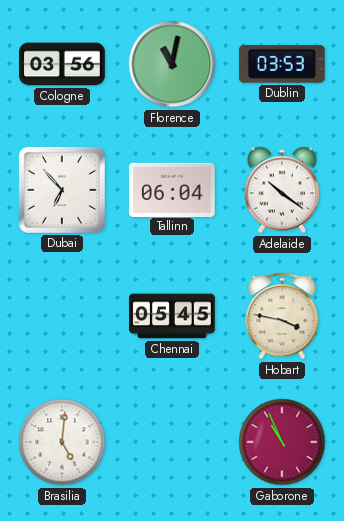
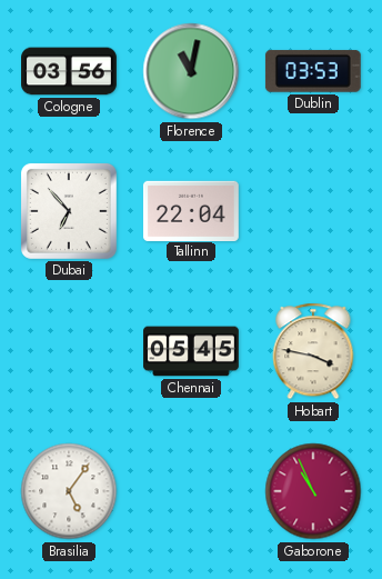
Tallinn: 06:04 -> 22:04 (191, 210)
Adelaide: 10:21 -> none (282, 190)
Brasilia: 5:01 -> 5:06 (69, 491)
